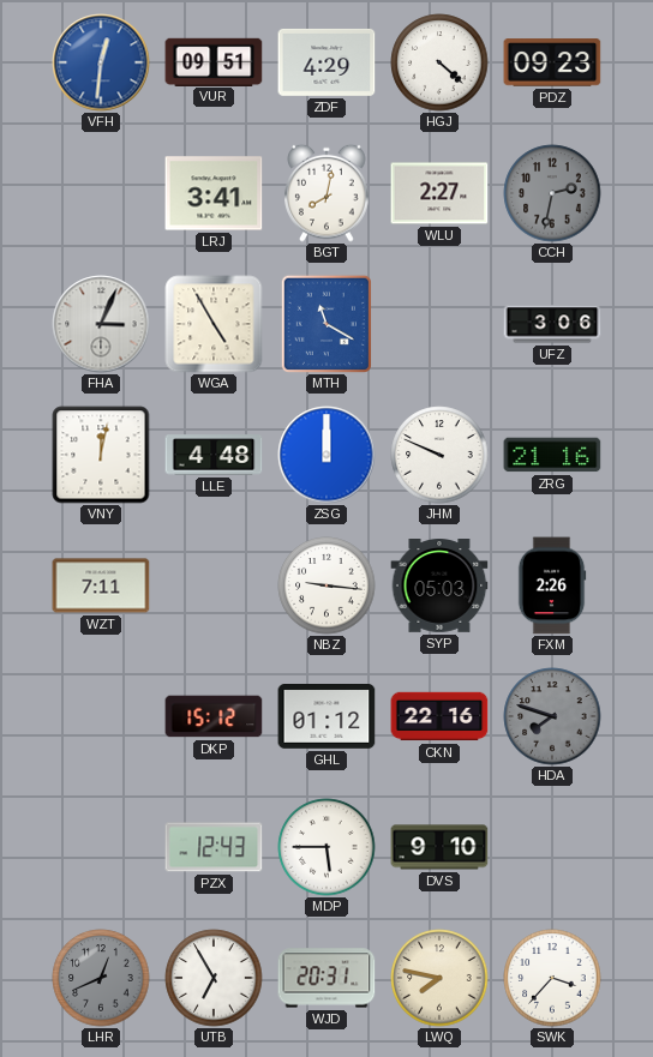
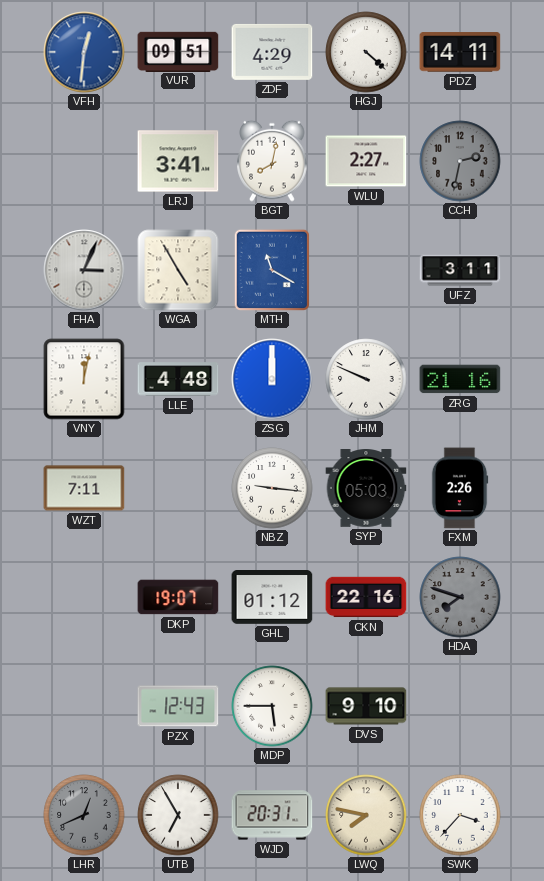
PDZ: 09:23 -> 14:11 (460, 52)
UFZ: 3:06 -> 3:11 (460, 270)
DKP: 15:12 -> 19:07 (178, 597)
